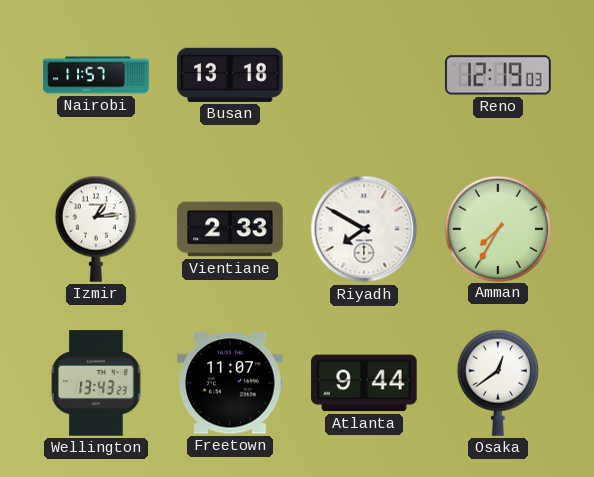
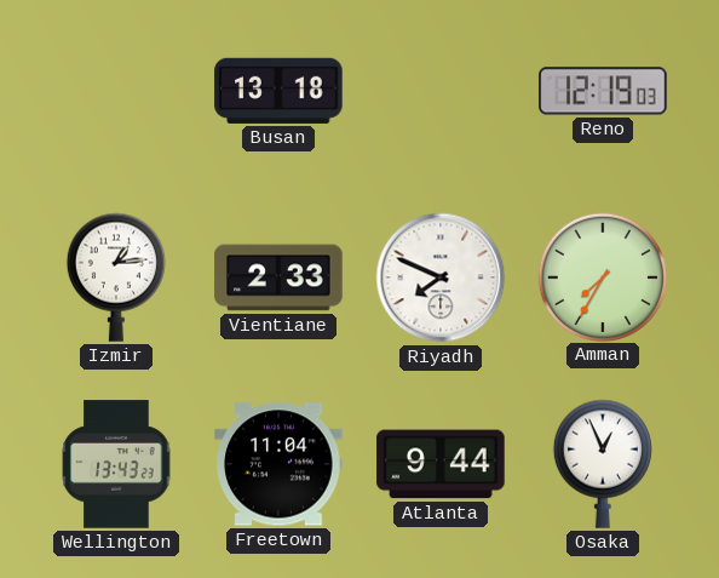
Nairobi: 11:57 -> none (96, 75)
Riyadh: 7:50 -> 7:49 (441, 277)
Freetown: 11:07 -> 11:04 (278, 464)
Osaka: 12:39 -> 12:56 (603, 464)
